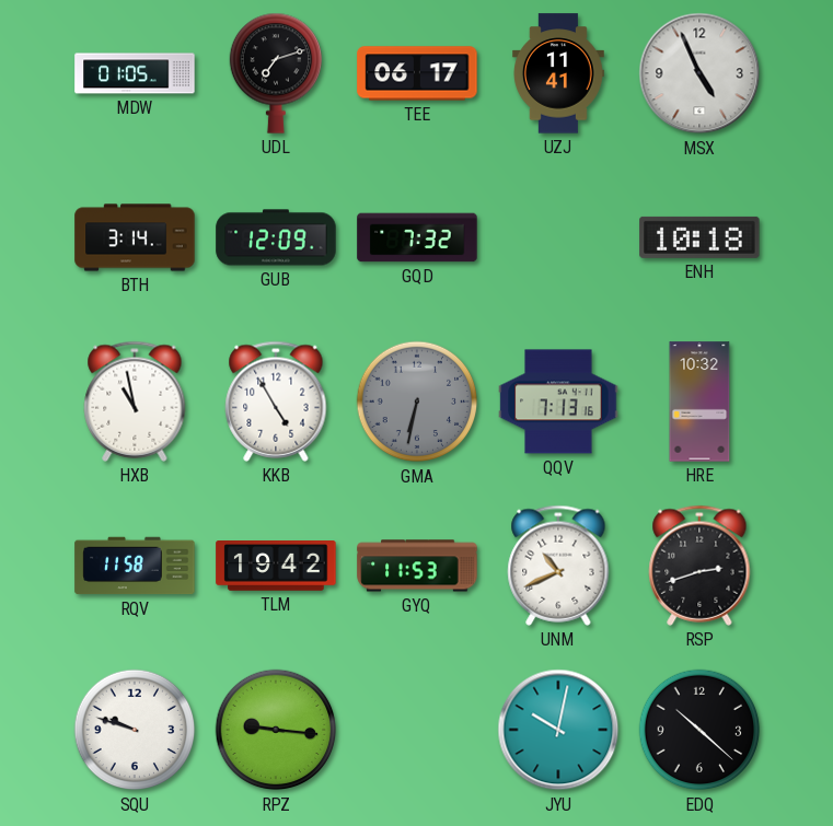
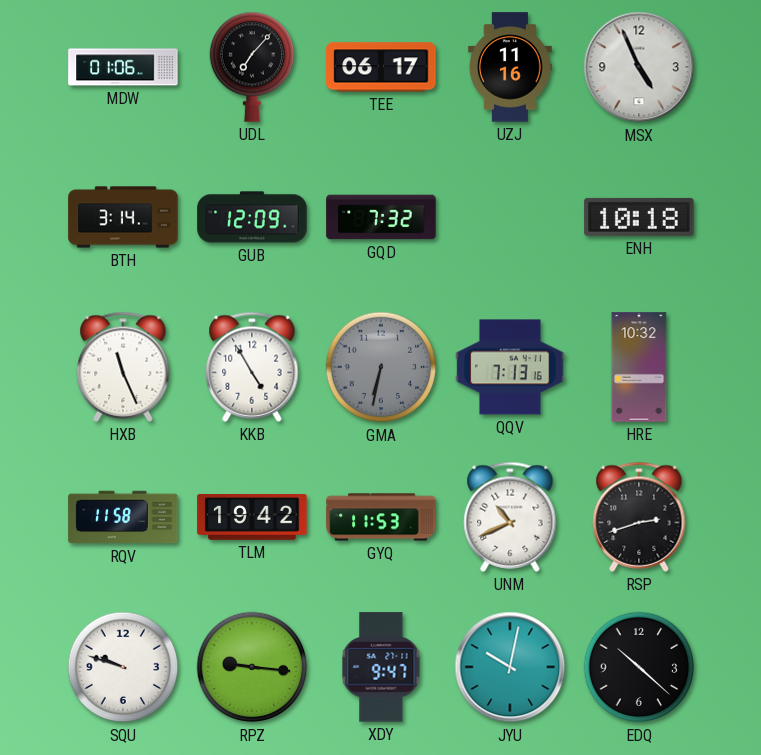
MDW: 01:05 -> 01:06 (123, 67)
UDL: 7:12 -> 7:07 (251, 67)
UZJ: 11:41 -> 11:16 (510, 67)
HXB: 10:58 -> 11:26 (123, 367)
XDY: none -> 9:47 (381, 667)
